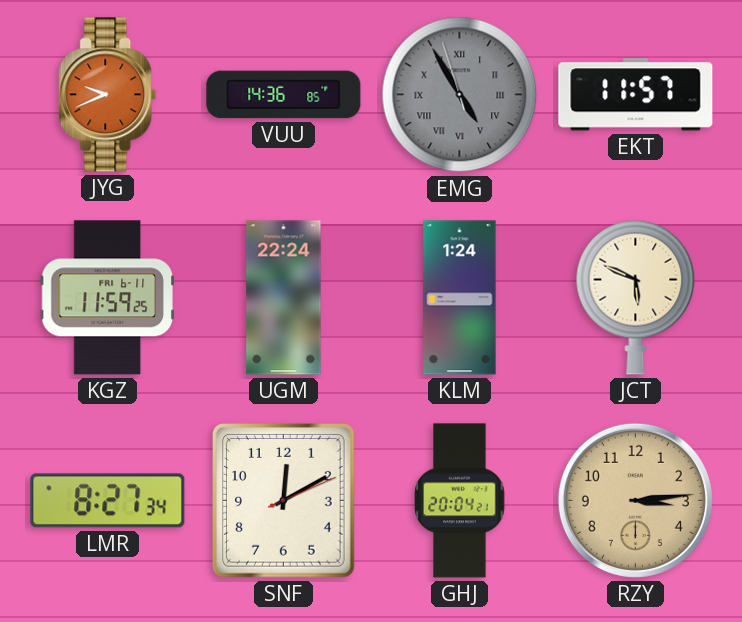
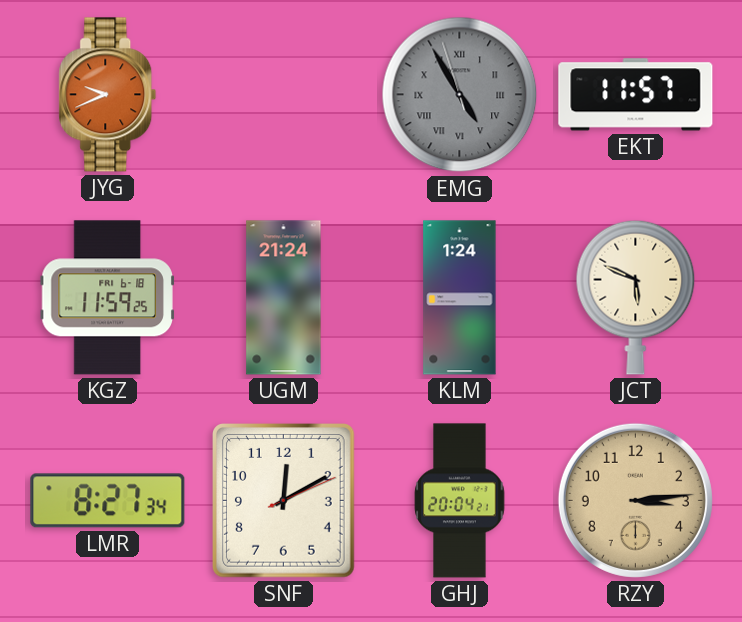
VUU: 14:36 -> none (284, 95)
KGZ date: FRI 6-11 -> FRI 6-18 (107, 298)
UGM: 22:24 -> 21:24 (284, 298)
